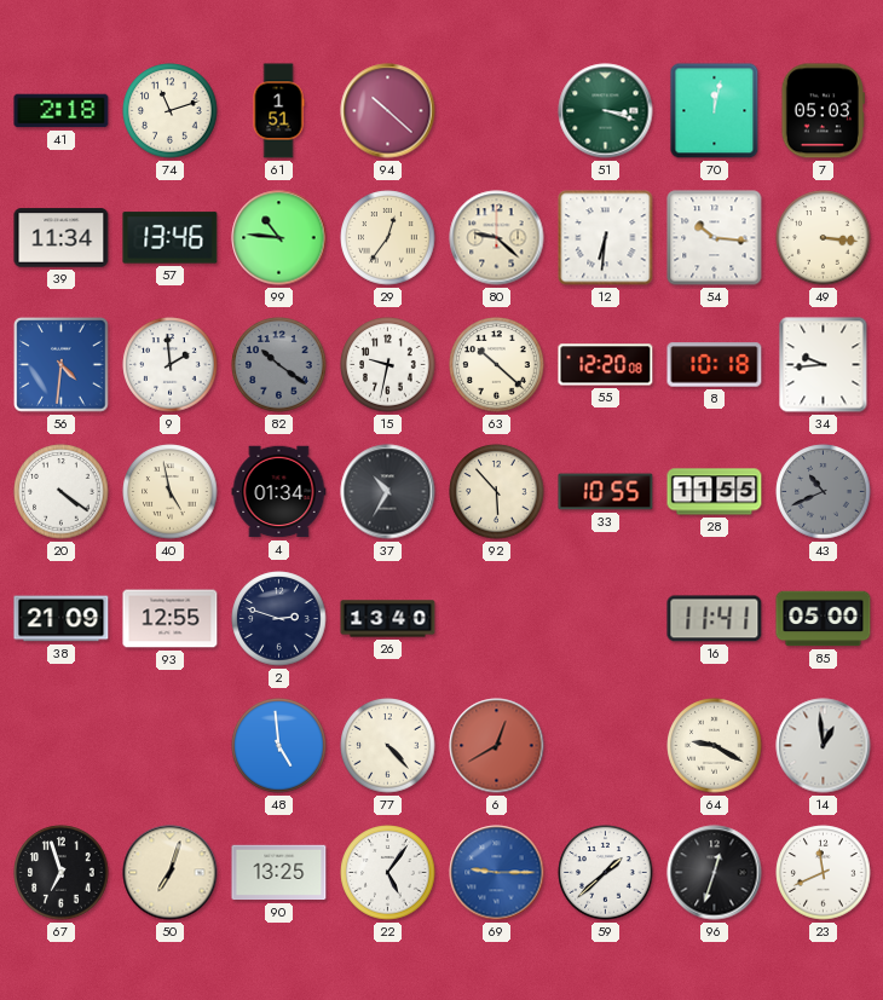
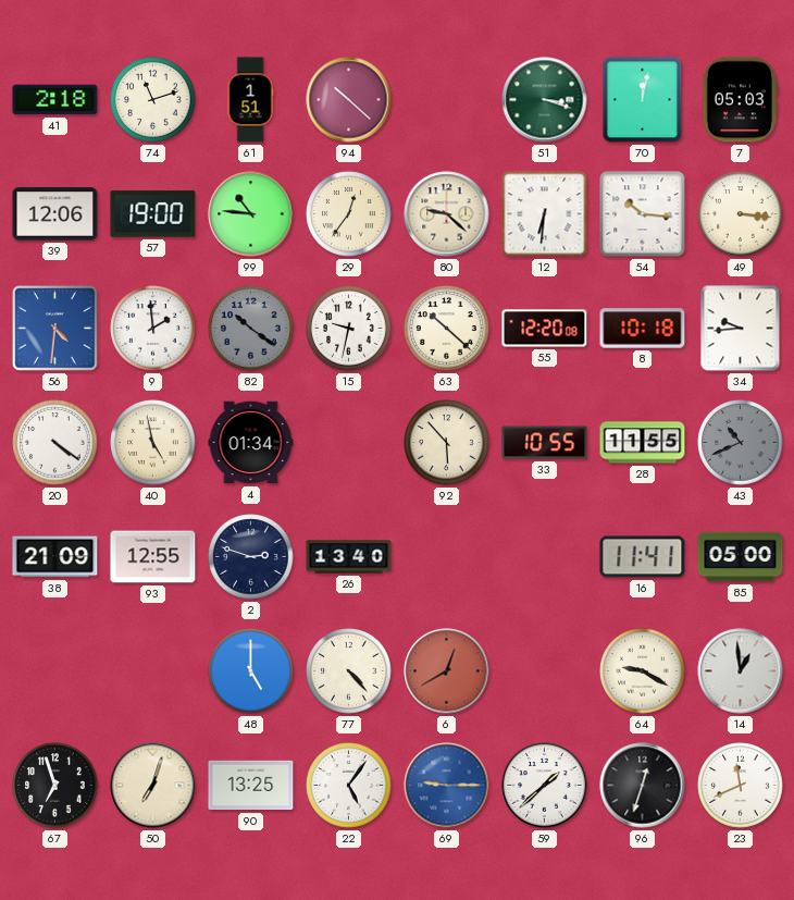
39: 11:34 -> 12:06 (55, 214)
57: 13:46 -> 19:00 (153, 214)
37: 10:35 -> none (388, 492)
48: 4:59 -> 5:00 (251, 671)
